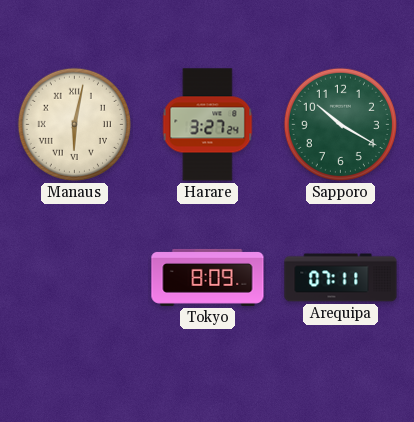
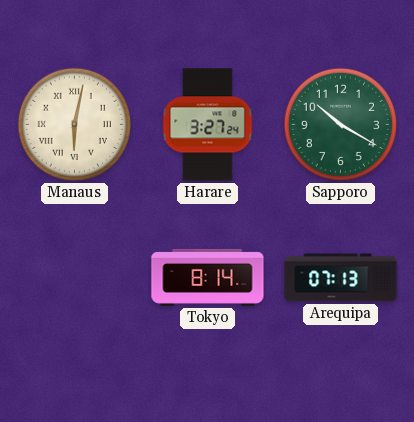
Tokyo: 8:09 -> 8:14 (208, 277)
Arequipa: 07:11 -> 07:13 (341, 278)
